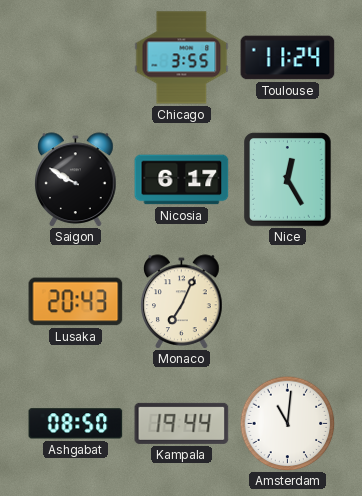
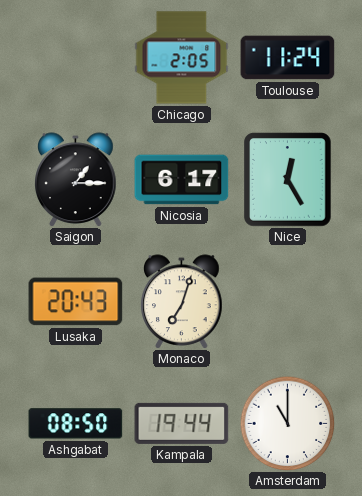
Chicago: 3:55 -> 2:05 (182, 58)
Saigon: 9:50 -> 1:15 (76, 179)
Monaco: 7:04 -> 7:03 (182, 301)
Amsterdam: 11:01 -> 11:00 (287, 423)
